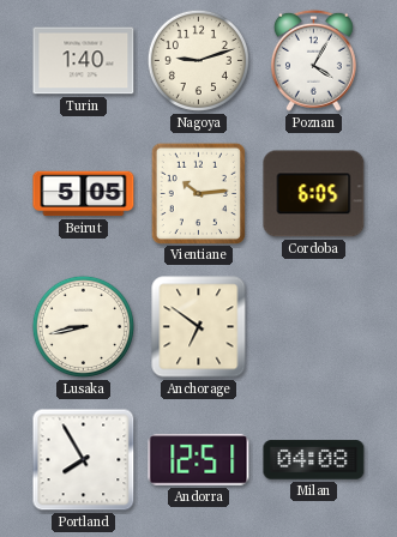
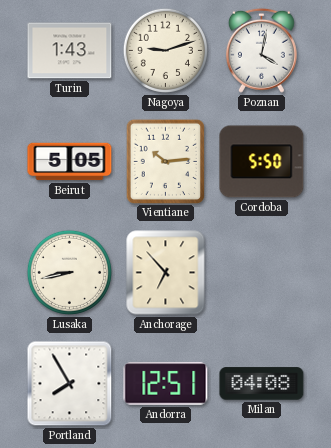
Turin: 1:40 -> 1:43 (70, 51)
Poznan: 4:05 -> 4:02 (261, 50)
Cordoba: 6:05 -> 5:50 (262, 162)
Anchorage: 6:51 -> 6:53 (166, 273)
